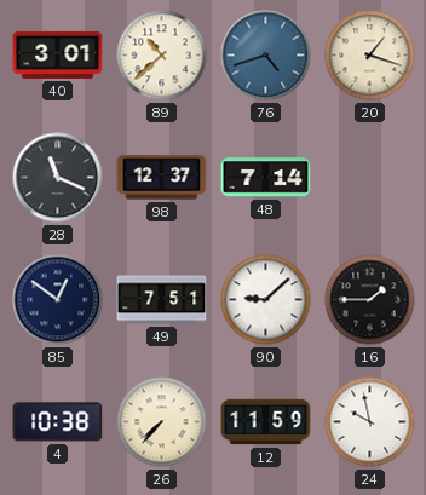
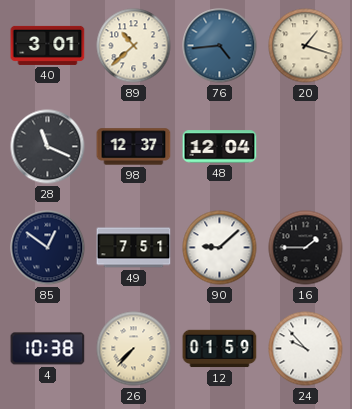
76: 4:42 -> 4:44 (220, 46)
48: 7:14 -> 12:04 (220, 147)
12: 11:59 -> 01:59 (220, 349)
24: 9:58 -> 9:53 (306, 349)
